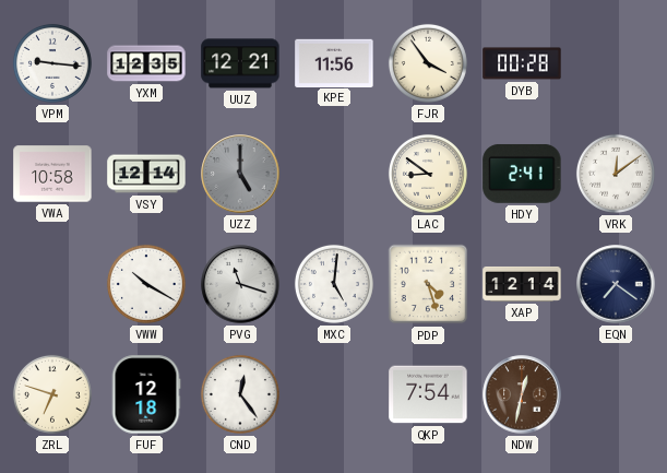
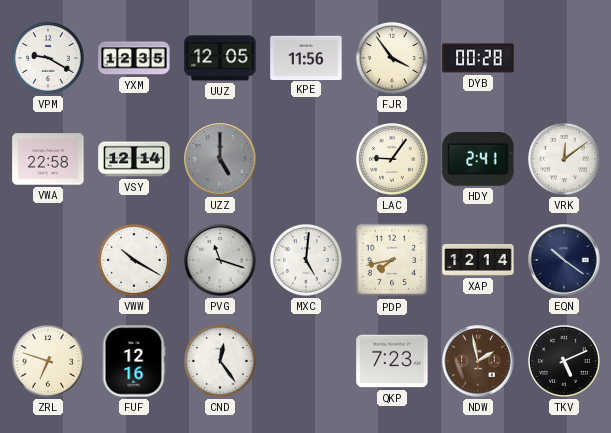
VPM: 9:16 -> 9:20 (48, 58)
UUZ: 12:21 -> 12:05 (220, 58)
VWA: 10:58 -> 22:58 (48, 159)
LAC: 8:51 -> 9:06 (392, 159)
PDP: 4:27 -> 7:43 (392, 260)
EQN: 7:21 -> 10:21 (564, 260)
FUF: 12:18 -> 12:16 (134, 361)
QKP: 7:54 -> 7:23 (392, 361)
NDW: 12:32 -> 1:58 (478, 361)
TKV: none -> 5:11 (564, 361)
